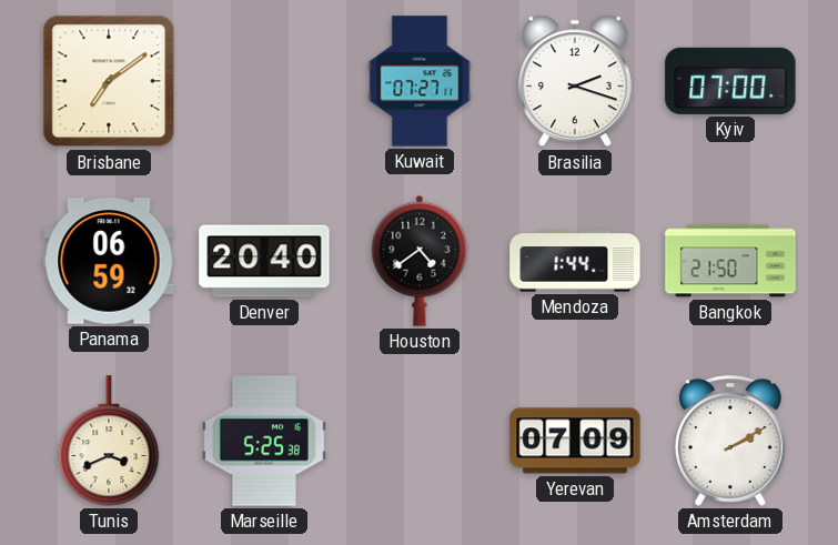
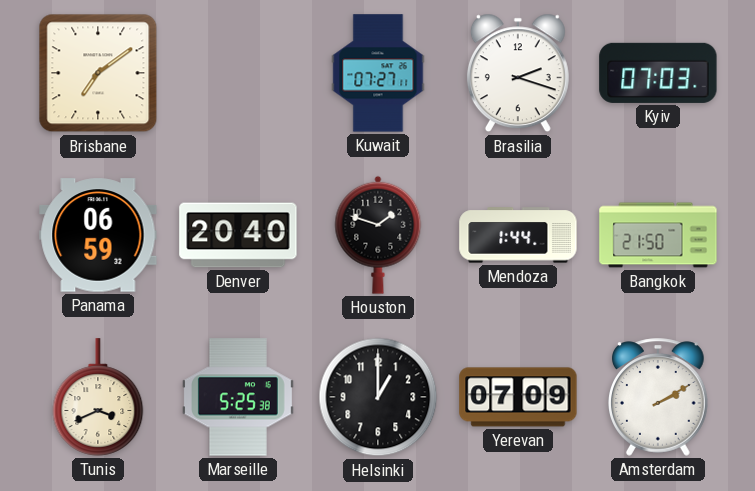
Kyiv: 07:00 -> 07:03 (658, 73)
Houston: 4:39 -> 1:48 (378, 235)
Helsinki: none -> 1:00 (378, 397)
